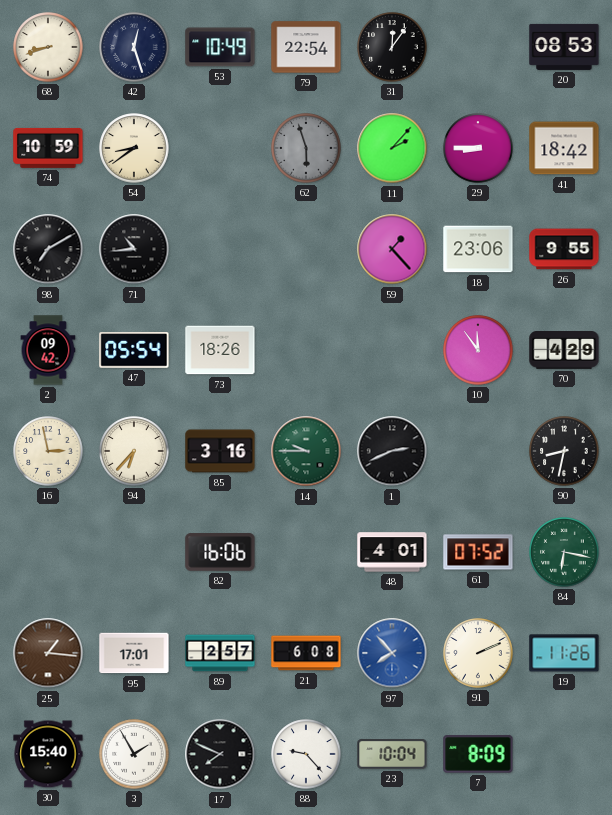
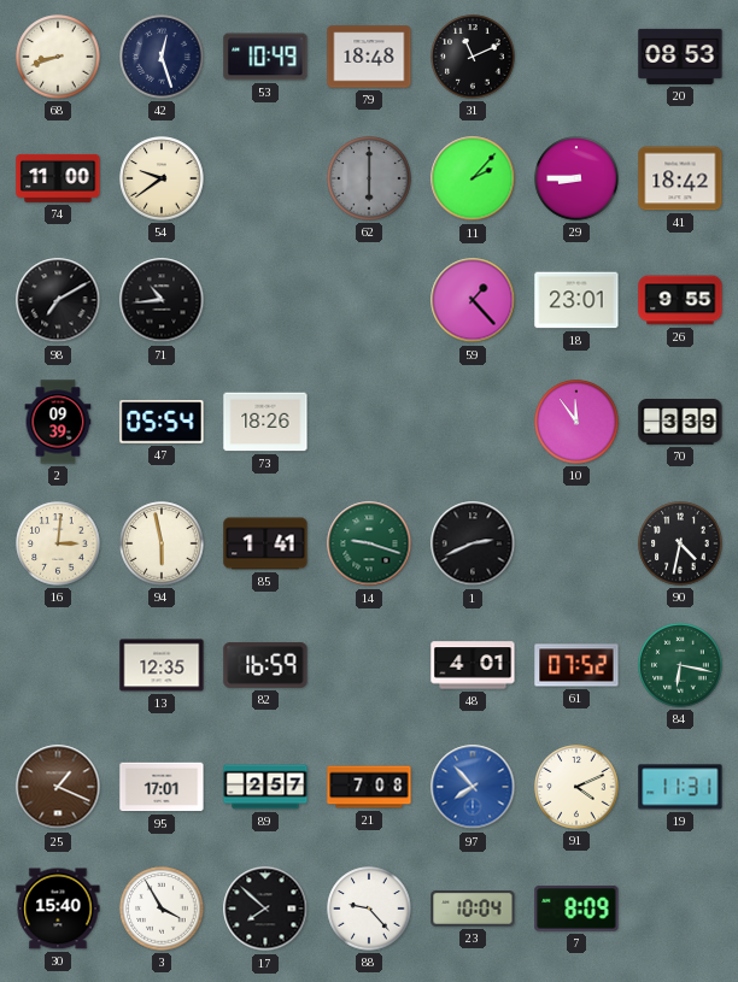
79: 22:54 -> 18:48 (369, 57)
31: 12:06 -> 11:11 (473, 57)
74: 10:59 -> 11:00 (58, 178)
54: 8:39 -> 9:39 (162, 178)
62: 5:57 -> 6:00 (369, 178)
18: 23:06 -> 23:01 (576, 300)
2: 09:42 -> 09:39 (58, 422)
70: 4:29 -> 3:39 (680, 423)
16: 2:58 -> 3:01 (58, 543)
94: 6:37 -> 5:58 (162, 543)
85: 3:16 -> 1:41 (265, 543)
14: 9:45 -> 9:18 (369, 543)
90: 8:32 -> 4:32 (680, 543)
13: none -> 12:35 (162, 665)
82: 16:06 -> 16:59 (265, 665)
25: 1:16 -> 1:19 (58, 787)
21: 6:08 -> 7:08 (369, 787)
91: 2:11 -> 4:11 (576, 787)
19: 11:26 -> 11:31 (680, 787)
3: 1:55 -> 3:55 (162, 909)
17: 7:49 -> 7:52 (265, 909)
